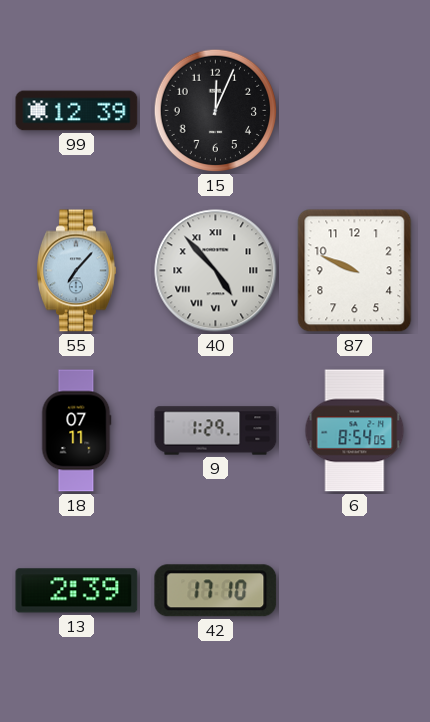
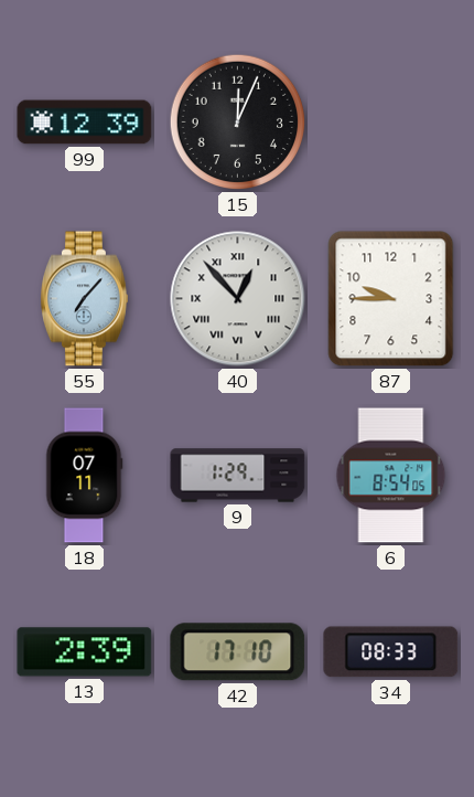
40: 4:53 -> 12:53 (238, 299)
87: 9:49 -> 9:45 (391, 299)
34: none -> 08:33 (391, 652)
